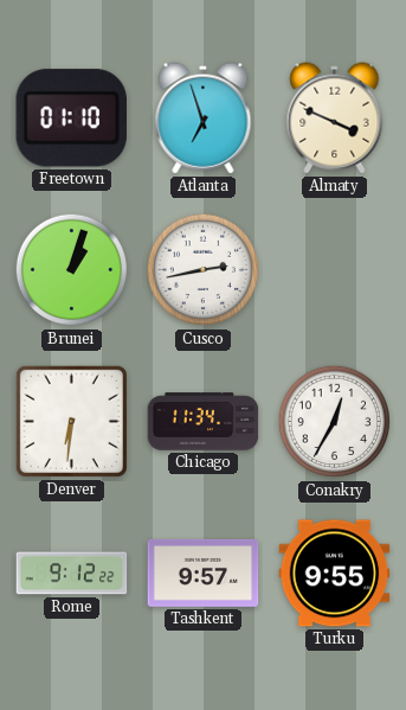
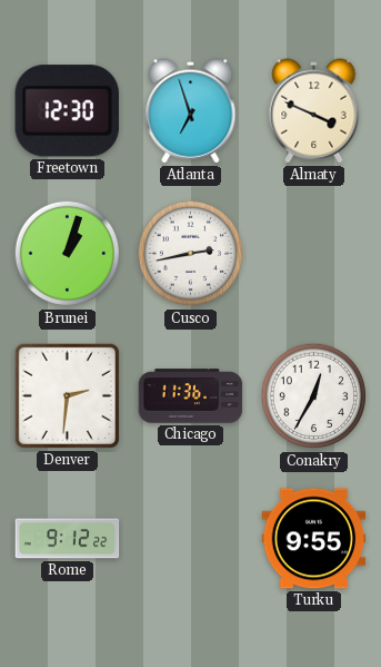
Freetown: 01:10 -> 12:30 (67, 111)
Denver: 6:31 -> 2:31 (67, 395)
Chicago: 11:34 -> 11:36 (191, 396)
Tashkent: 9:57 -> none (204, 573)
